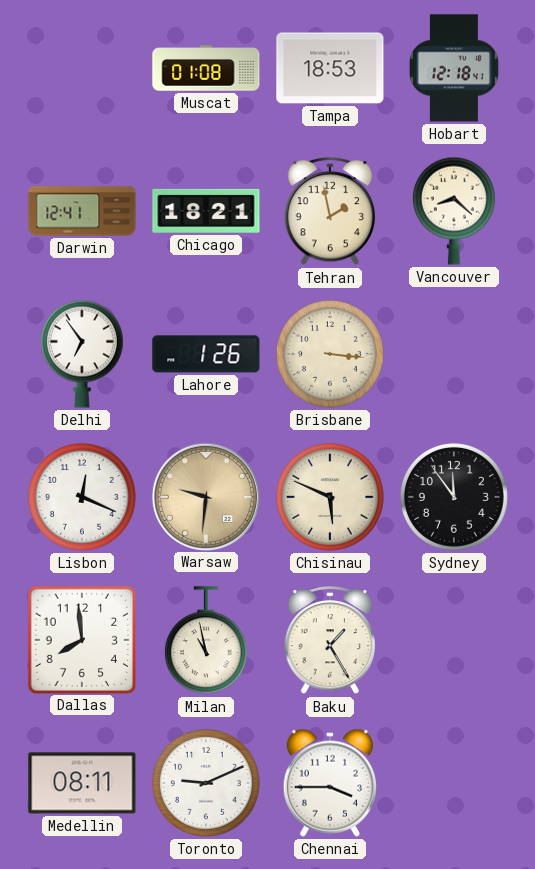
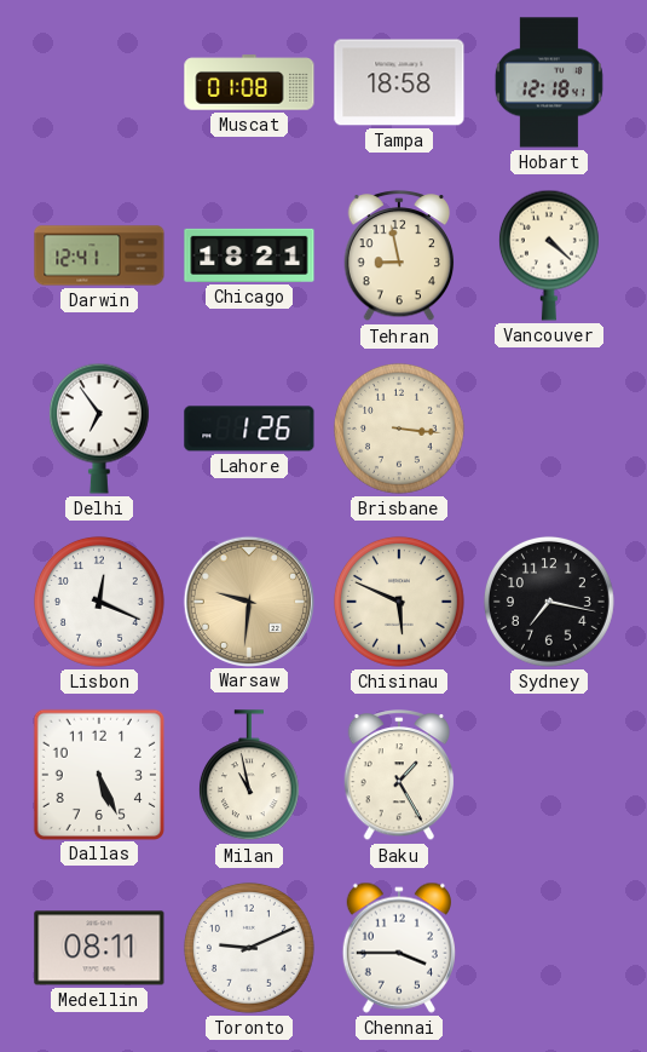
Tampa: 18:53 -> 18:58 (399, 82)
Tehran: 1:58 -> 8:58 (399, 257)
Vancouver: 8:22 -> 4:22 (549, 255)
Sydney: 11:54 -> 7:17 (549, 602)
Dallas: 7:59 -> 5:26 (98, 774)
